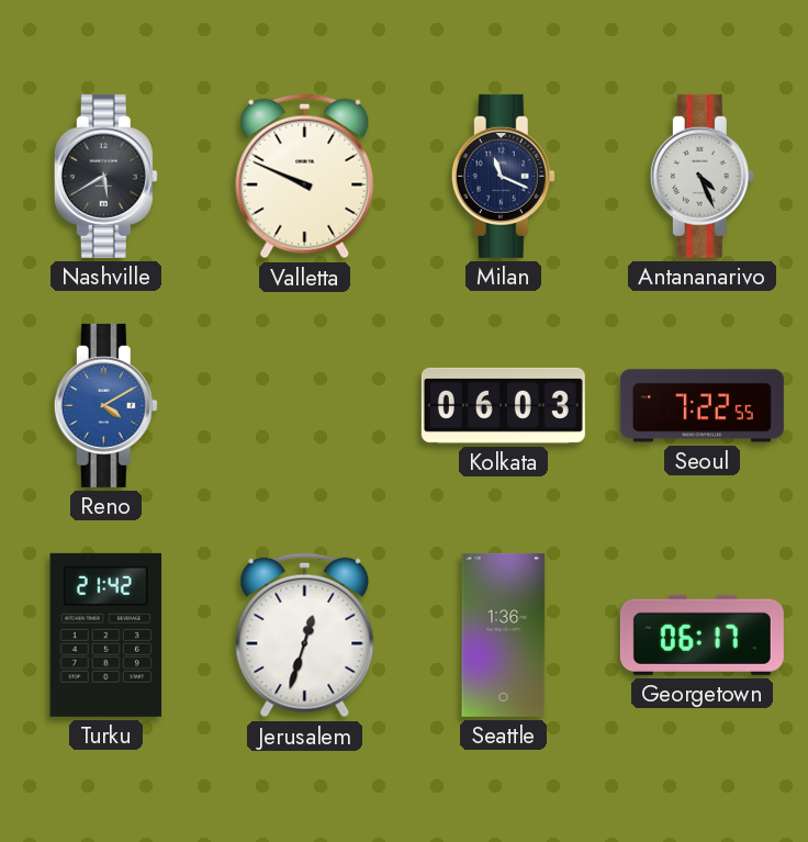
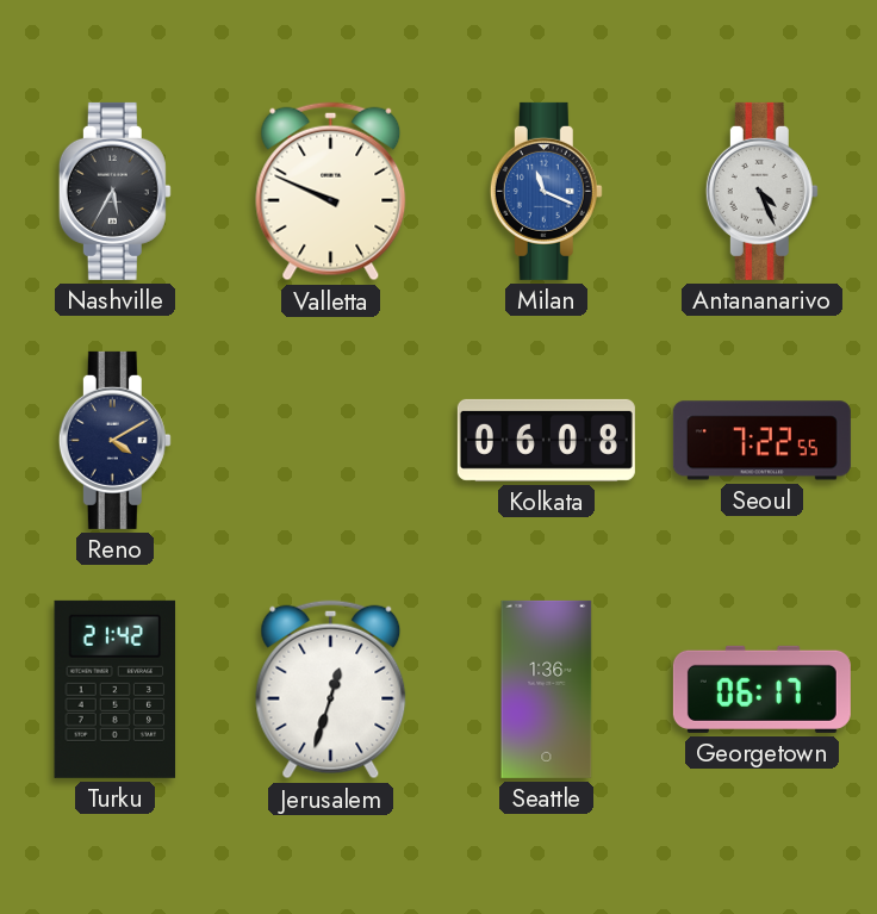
Nashville: 5:40 -> 5:35 (114, 191)
Milan dial: navy -> blue (546, 191)
Reno dial: blue -> navy (114, 440)
Kolkata: 06:03 -> 06:08 (546, 440)
